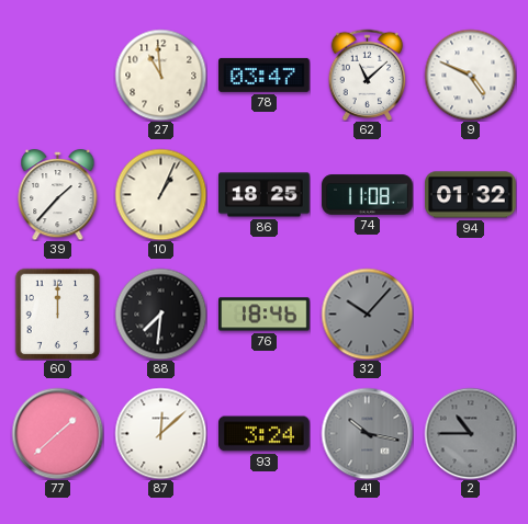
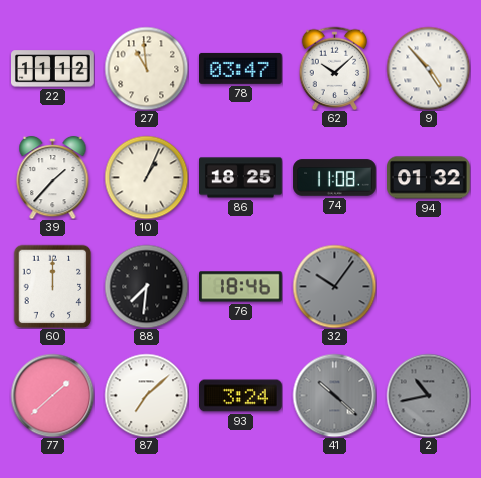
22: none -> 11:12 (53, 69)
62: 11:08 -> 10:08 (335, 68)
9: 4:49 -> 4:53 (428, 68)
32: 10:07 -> 10:06 (334, 286)
87: 12:08 -> 7:08 (146, 395)
41: 10:17 -> 10:22 (334, 395)
2: 10:45 -> 10:43 (428, 395)
